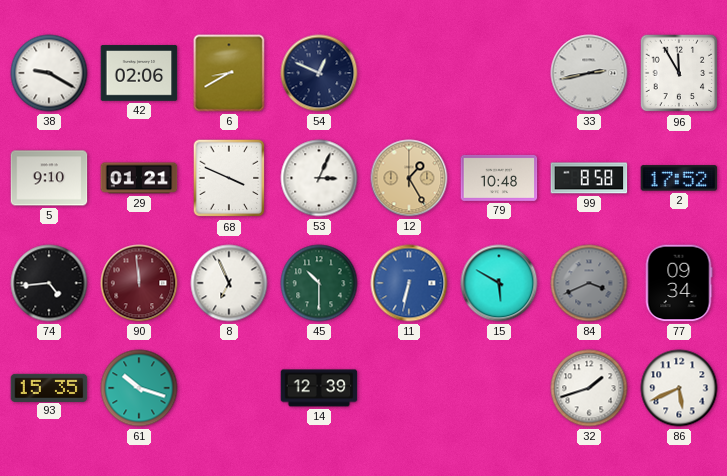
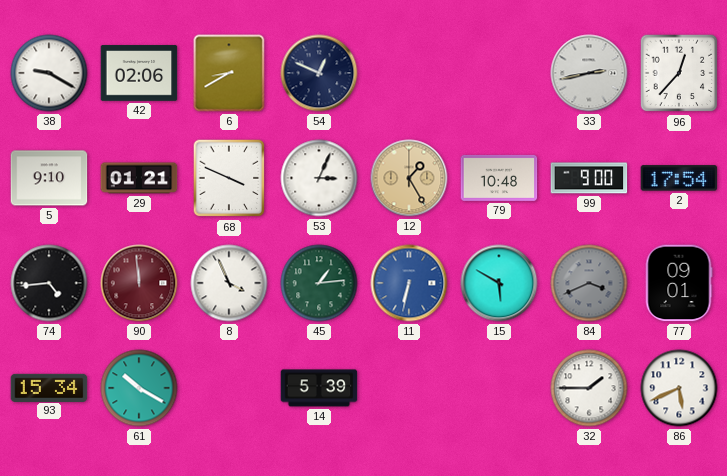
96: 11:55 -> 12:37 (679, 73)
99: 8:58 -> 9:00 (589, 178)
2: 17:52 -> 17:54 (679, 178)
8: 6:56 -> 3:56 (229, 283)
45: 10:30 -> 1:14 (319, 283)
77: 09:34 -> 09:01 (679, 283)
93: 15:35 -> 15:34 (49, 387)
61: 10:18 -> 10:20 (139, 388)
14: 12:39 -> 5:39 (319, 388)
32: 1:42 -> 1:45 (589, 388)
